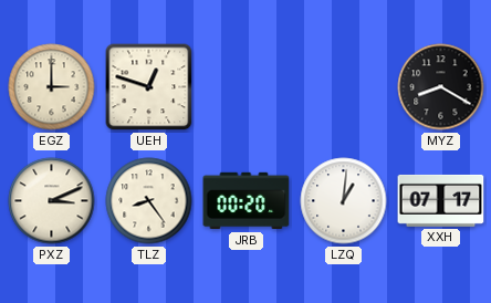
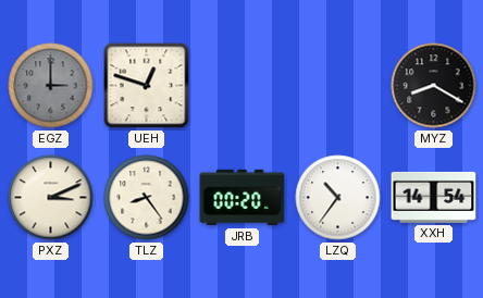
EGZ dial: cream -> grey (51, 86)
LZQ: 1:01 -> 10:36 (338, 198)
XXH: 07:17 -> 14:54 (434, 197)
